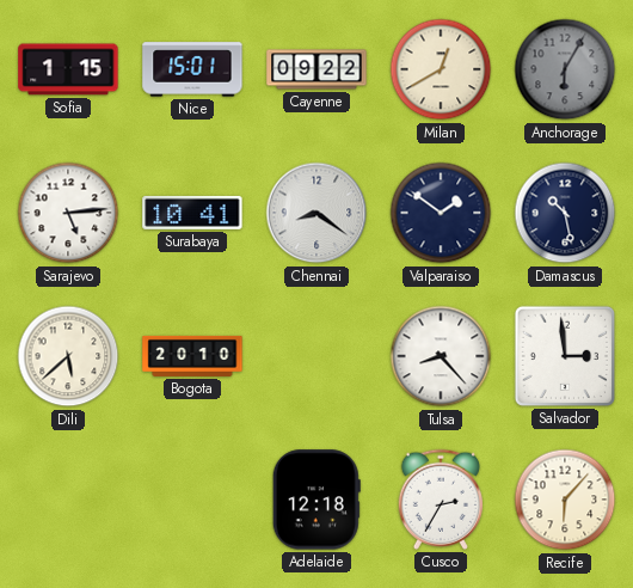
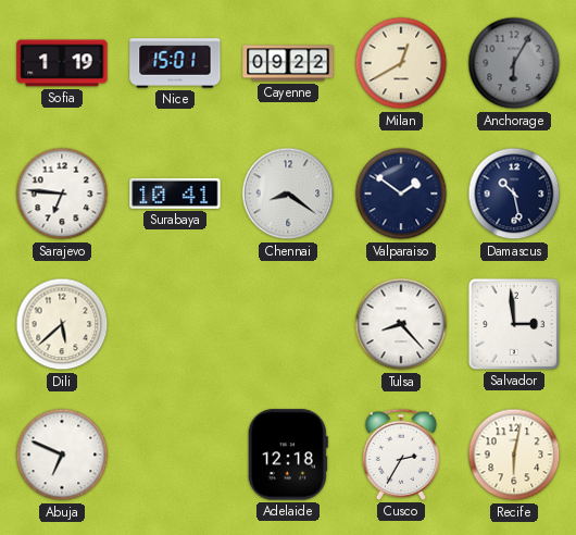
Sofia: 1:15 -> 1:19 (62, 63)
Sarajevo: 5:14 -> 6:46 (62, 194)
Bogota: 20:10 -> none (192, 356)
Abuja: none -> 6:49 (62, 455)
Recife: 6:07 -> 6:02 (514, 455)
